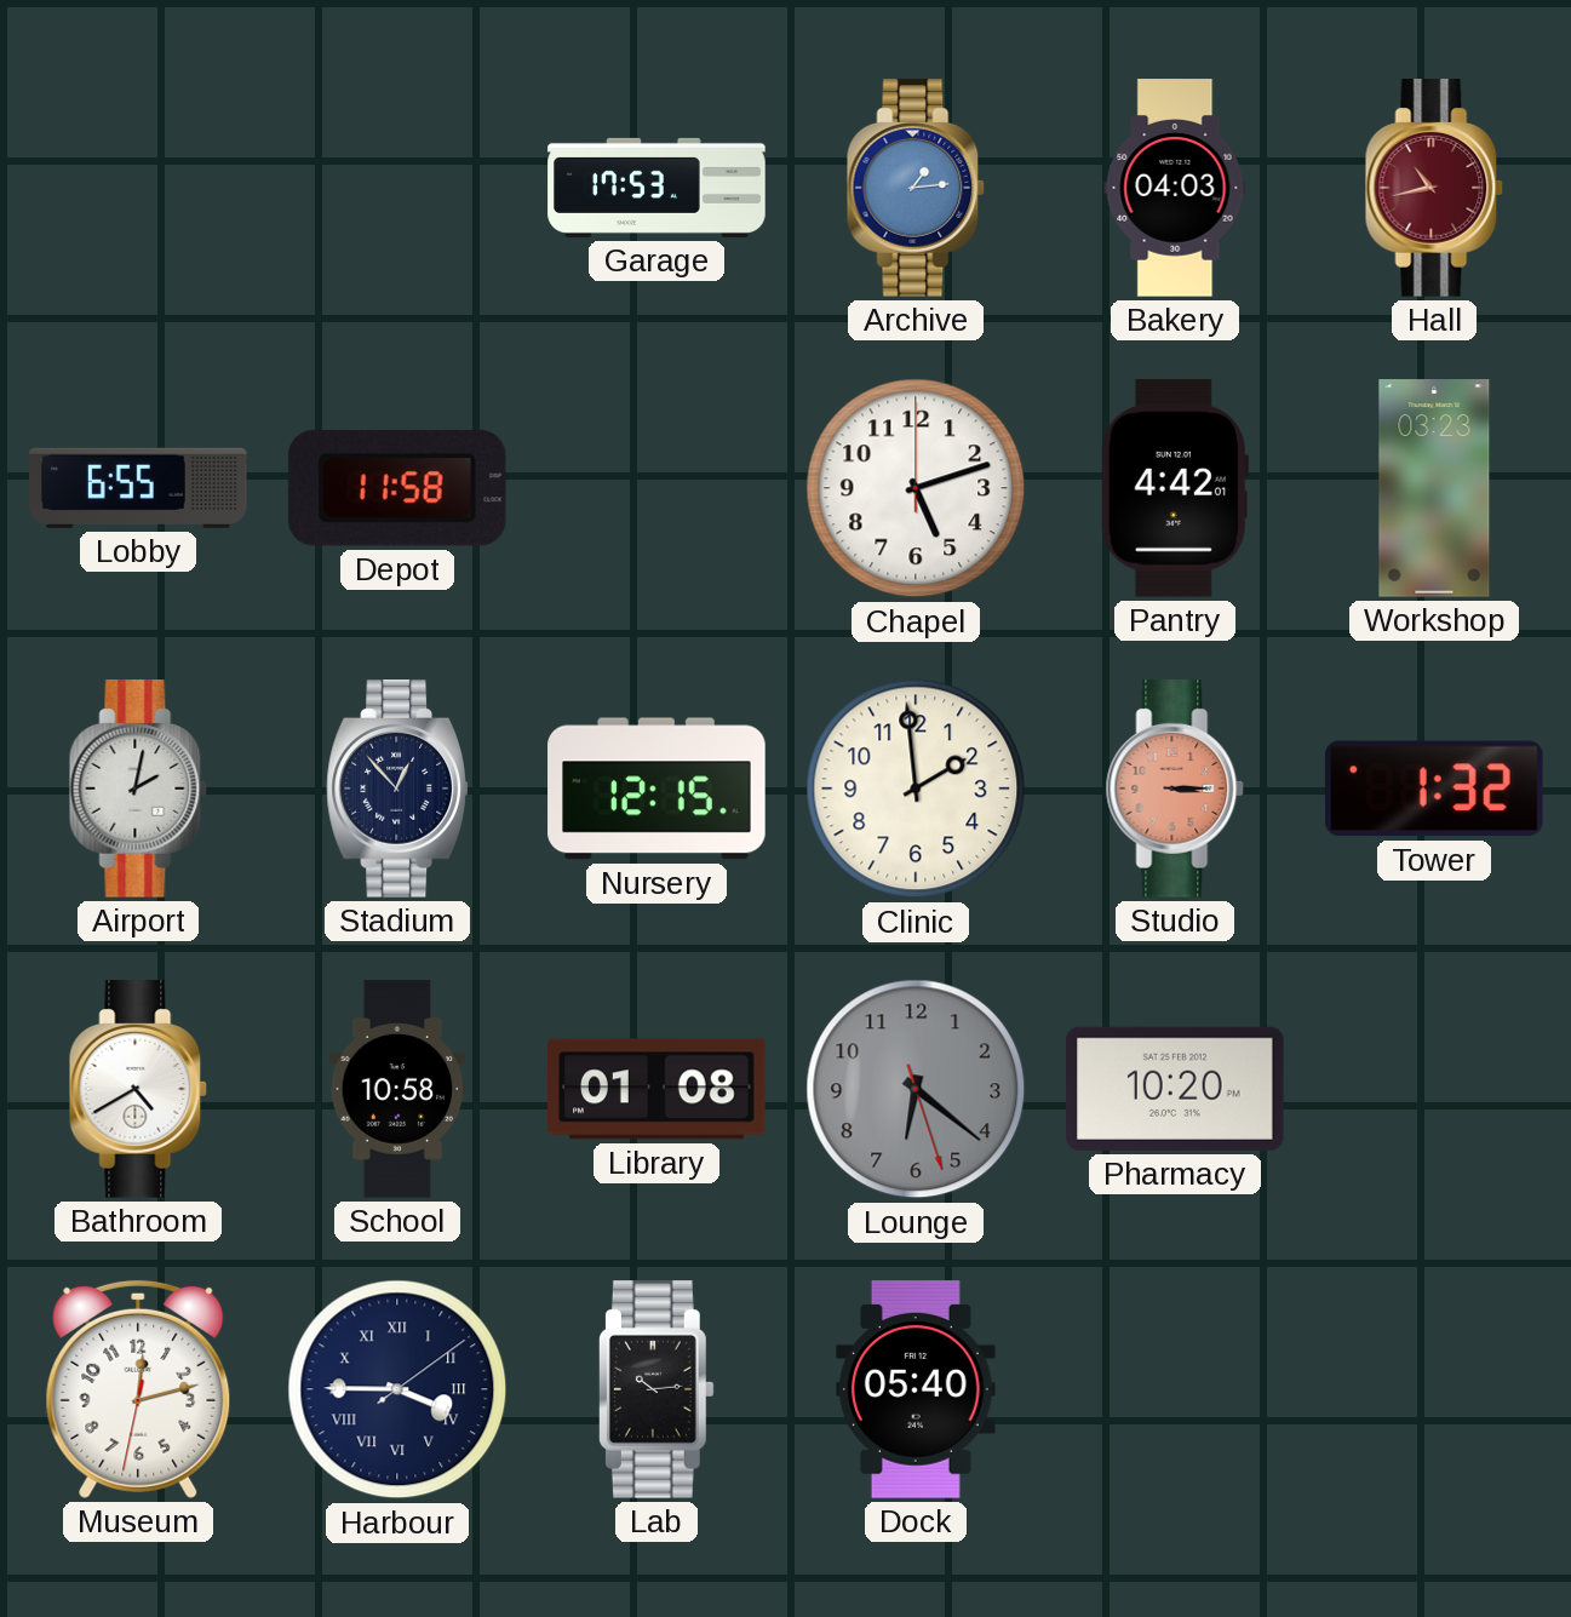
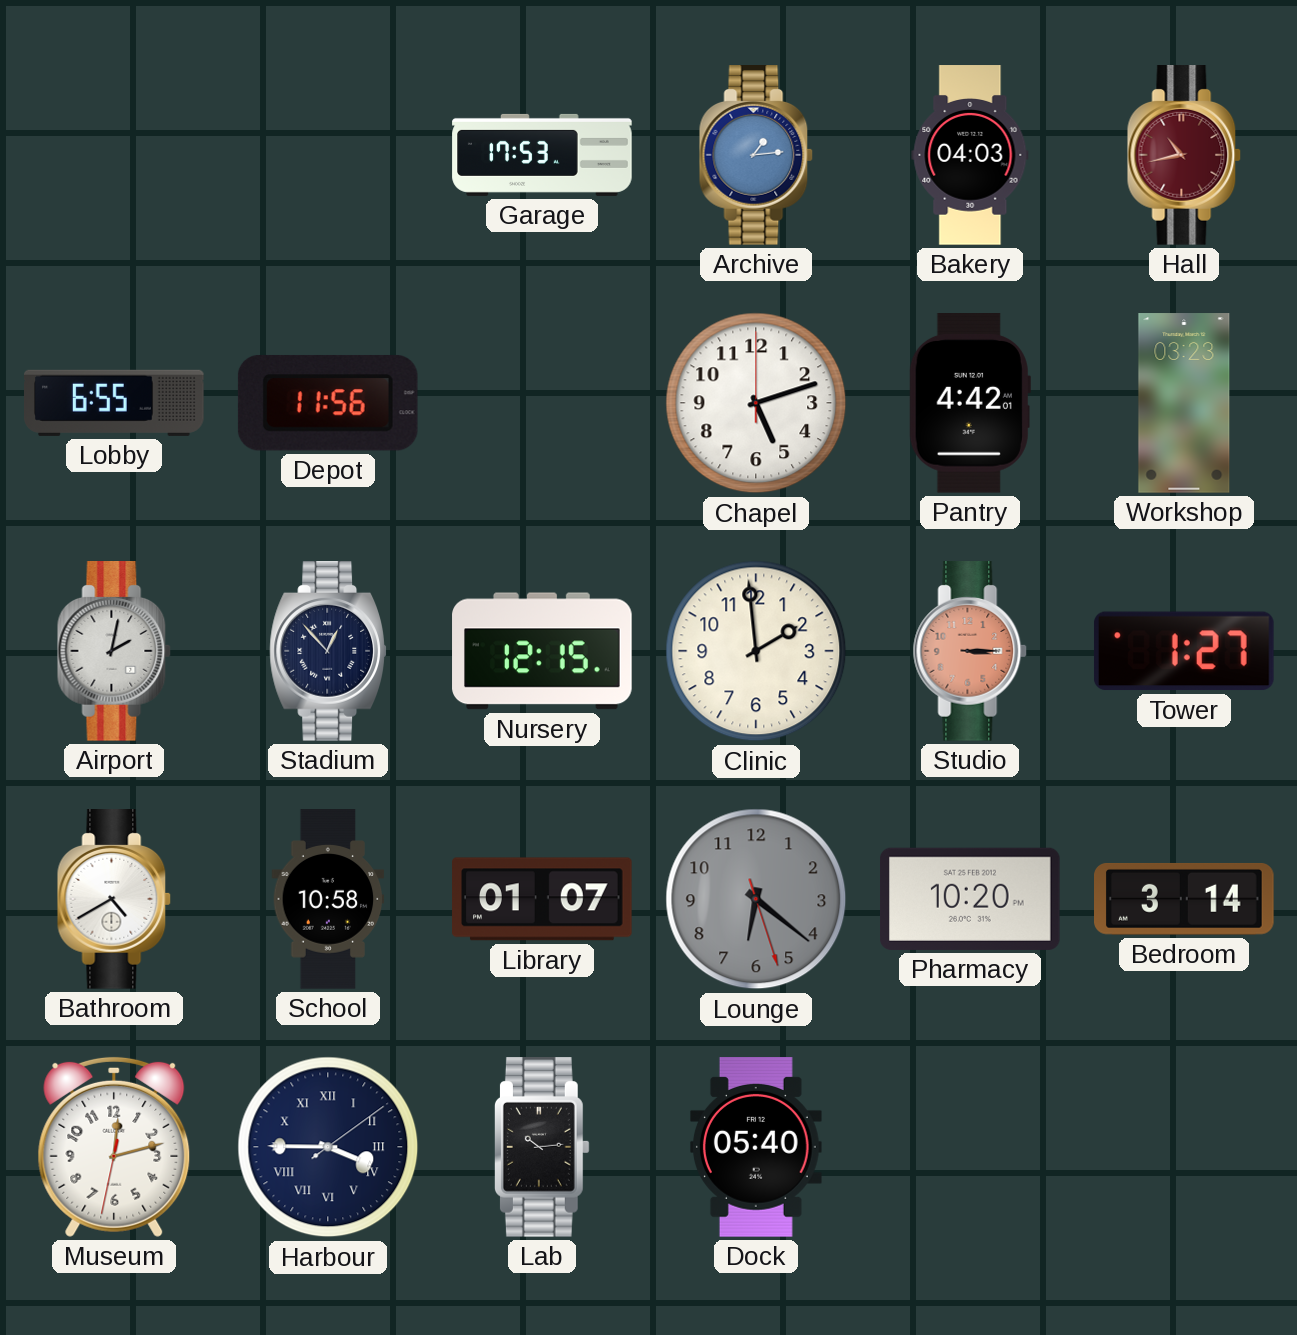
Depot: 11:58 -> 11:56 (328, 403)
Tower: 1:32 -> 1:27 (1184, 651)
Library: 01:08 -> 01:07 (542, 899)
Bedroom: none -> 3:14 (1185, 899)
